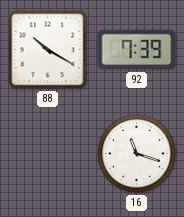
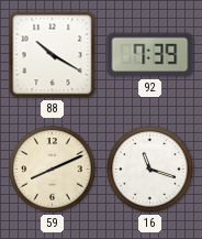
59: none -> 8:11 (53, 170)
